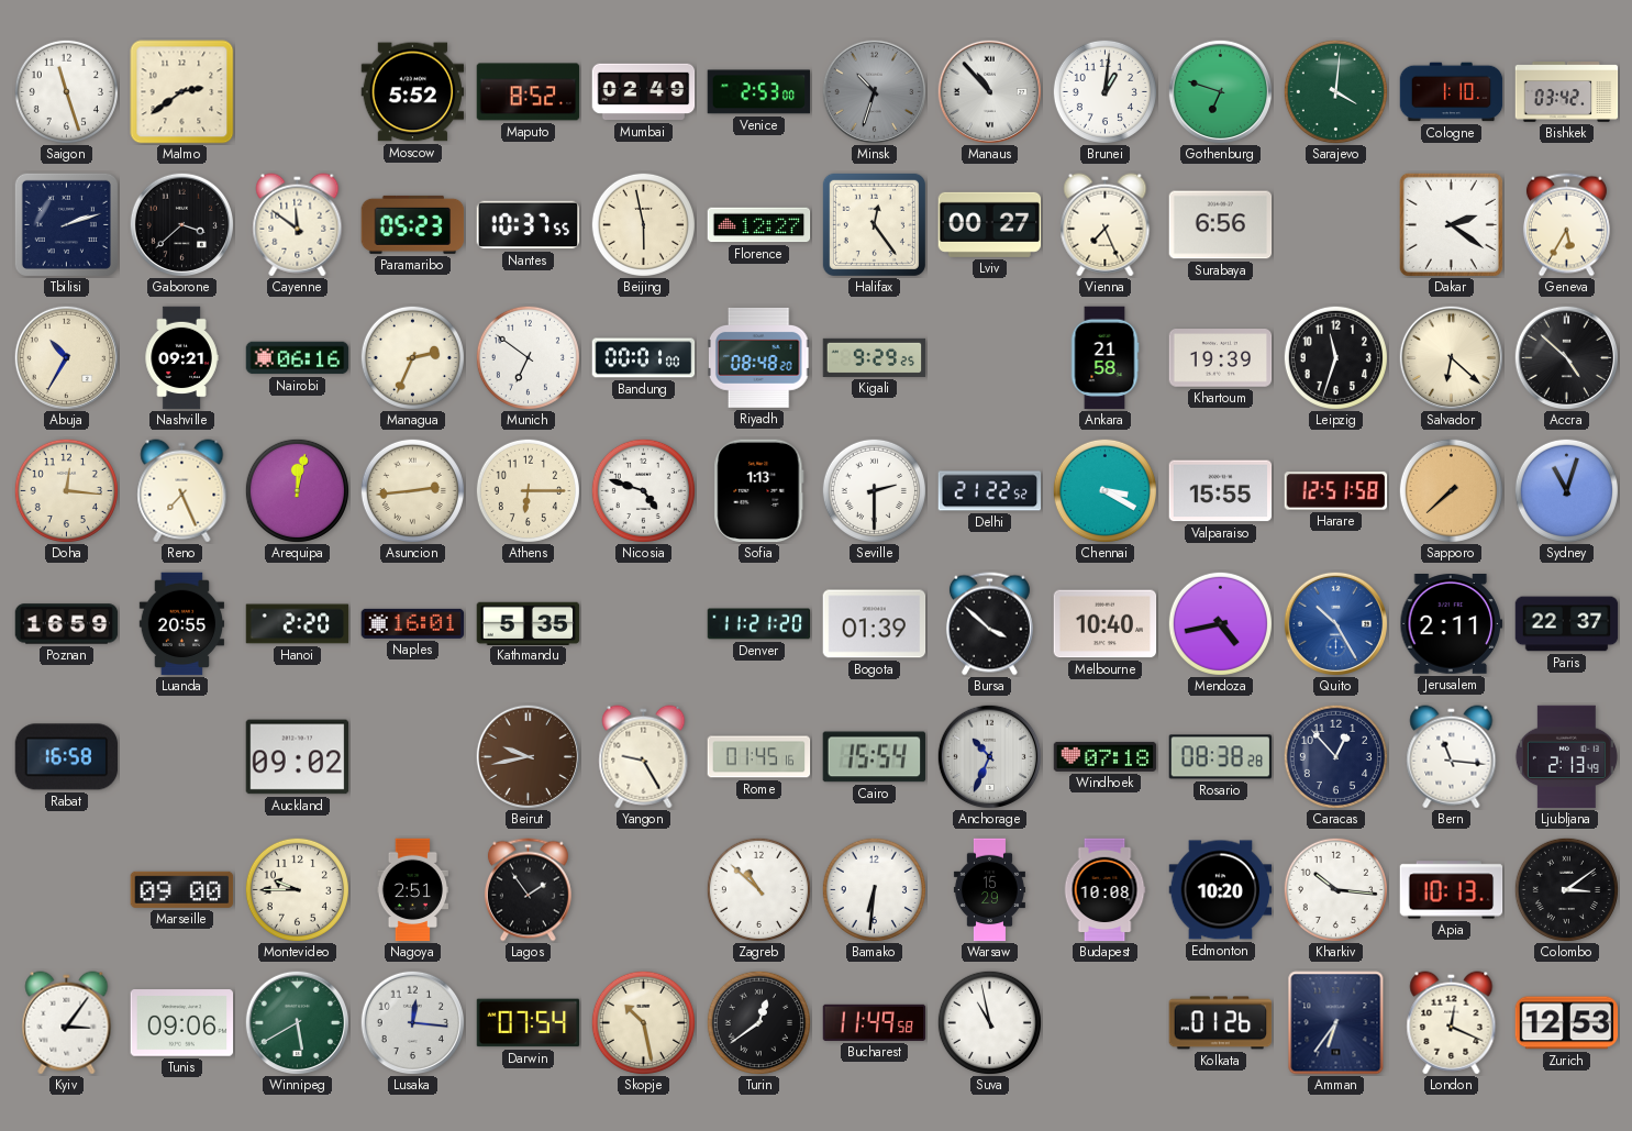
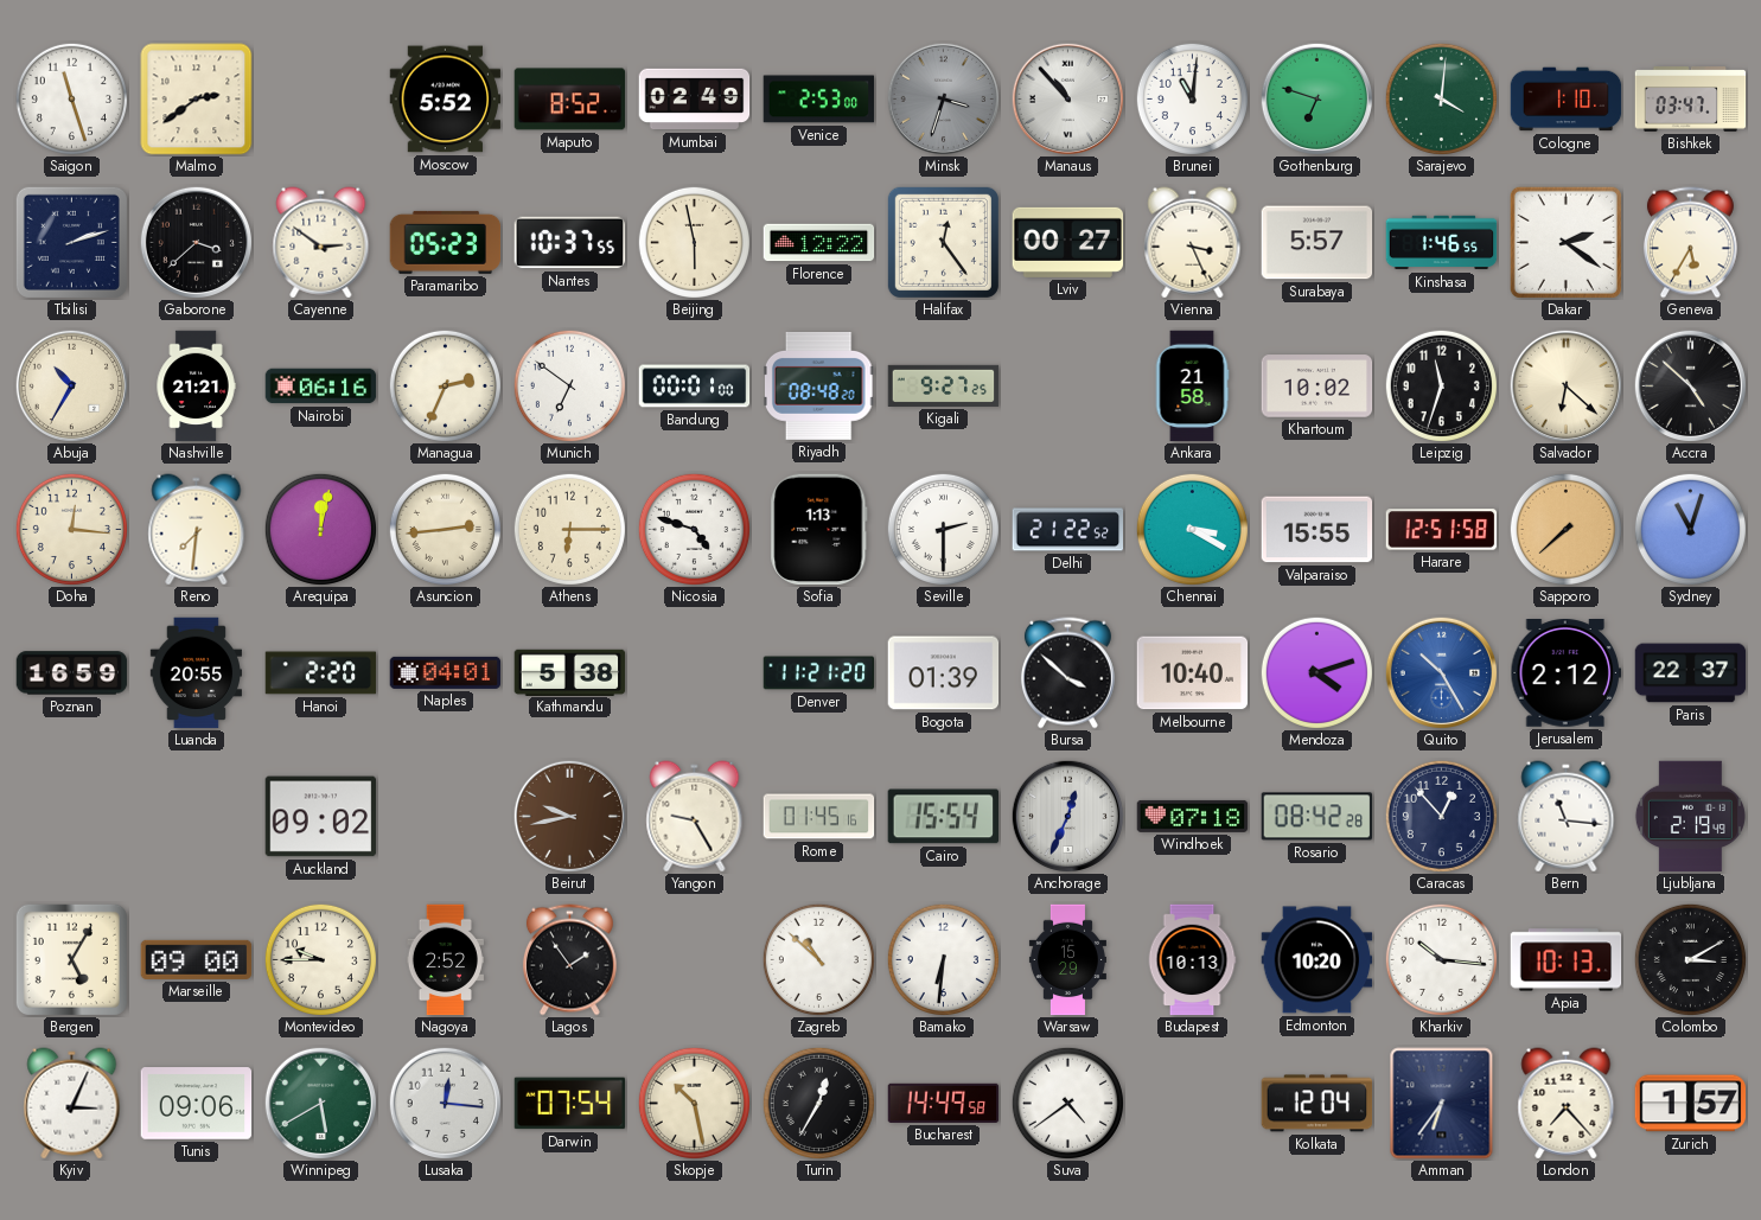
Minsk: 10:33 -> 3:33 (943, 98)
Brunei: 1:01 -> 11:01 (1192, 98)
Bishkek: 03:42 -> 03:47 (1691, 100)
Cayenne: 11:51 -> 2:51 (321, 243)
Florence: 12:27 -> 12:22 (819, 243)
Vienna: 7:26 -> 3:26 (1193, 243)
Surabaya: 6:56 -> 5:57 (1317, 243)
Kinshasa: none -> 1:46 (1442, 243)
Nashville: 09:21 -> 21:21 (196, 387)
Kigali: 9:29 -> 9:27 (944, 385)
Khartoum: 19:39 -> 10:02 (1317, 387)
Reno: 7:26 -> 7:31 (197, 530)
Naples: 16:01 -> 04:01 (446, 672)
Kathmandu: 5:35 -> 5:38 (570, 672)
Mendoza: 4:43 -> 4:12 (1316, 672)
Jerusalem: 2:11 -> 2:12 (1567, 673)
Rabat: 16:58 -> none (67, 757)
Anchorage: 10:34 -> 12:34 (1067, 816)
Rosario: 08:38 -> 08:42 (1317, 817)
Ljubljana: 2:13 -> 2:19 (1690, 817)
Bergen: none -> 5:05 (71, 959)
Nagoya: 2:51 -> 2:52 (445, 960)
Budapest: 10:08 -> 10:13 (1192, 960)
Colombo: 3:09 -> 3:10 (1690, 959)
Kyiv: 3:06 -> 3:04 (72, 1104)
Turin: 12:39 -> 12:35 (818, 1103)
Bucharest: 11:49 -> 14:49 (944, 1103)
Suva: 10:58 -> 4:39 (1067, 1103)
Kolkata: 01:26 -> 12:04 (1317, 1104)
London: 12:19 -> 7:23 (1567, 1104)
Zurich: 12:53 -> 1:57 (1691, 1104)
